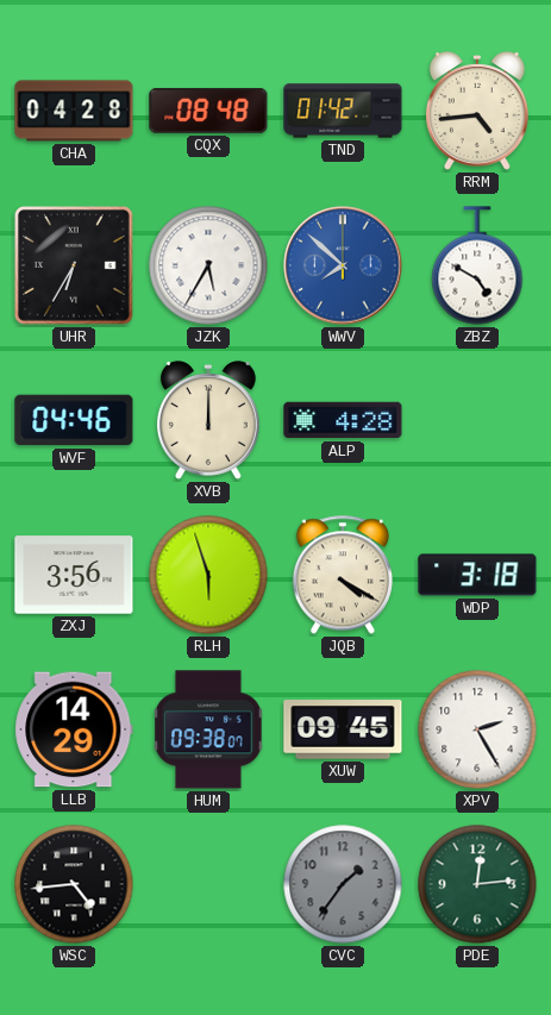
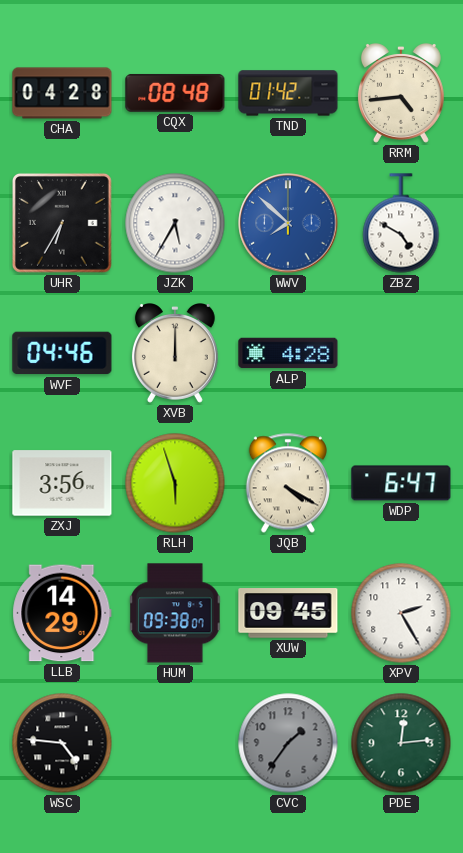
WDP: 3:18 -> 6:47 (401, 483)
WSC: 4:44 -> 4:46 (62, 743)
